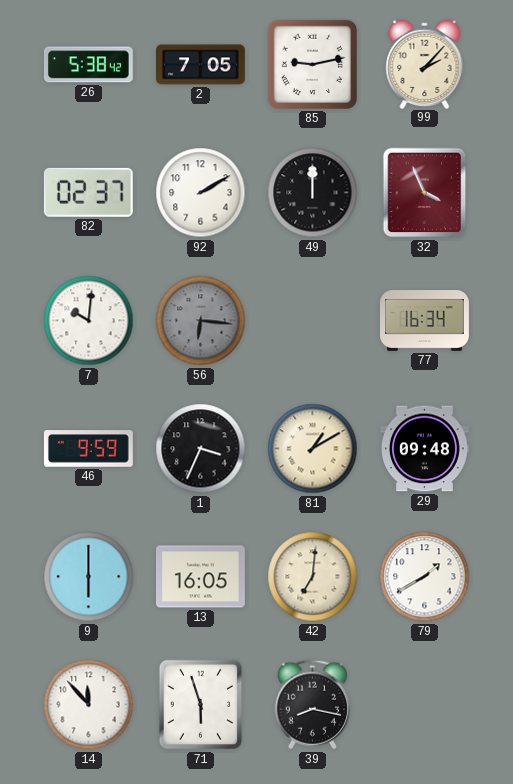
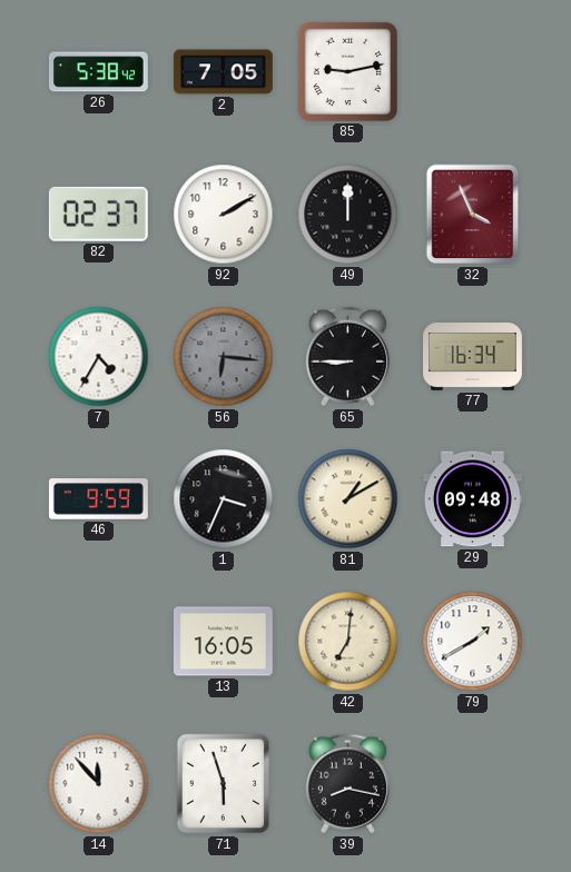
99: 2:07 -> none (425, 64)
7: 10:01 -> 4:35 (99, 357)
65: none -> 8:45 (347, 357)
9: 6:00 -> none (89, 577)
